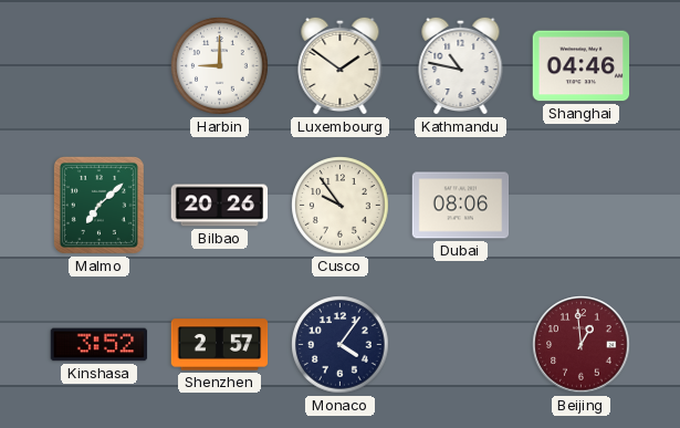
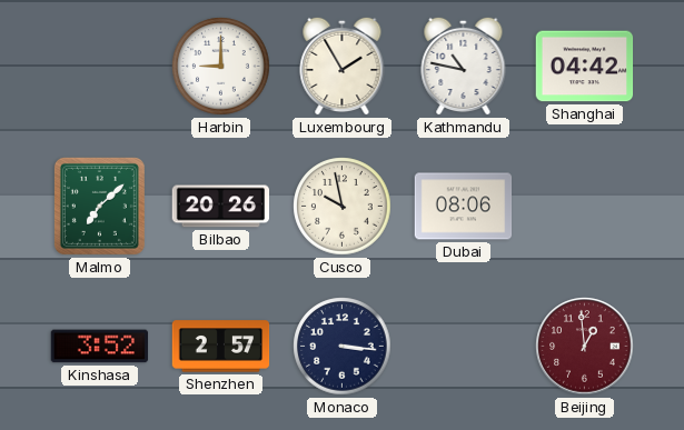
Luxembourg: 1:51 -> 1:55 (343, 66)
Shanghai: 04:46 -> 04:42 (585, 67)
Cusco: 9:54 -> 9:58 (343, 207)
Monaco: 4:06 -> 3:16 (343, 347)
